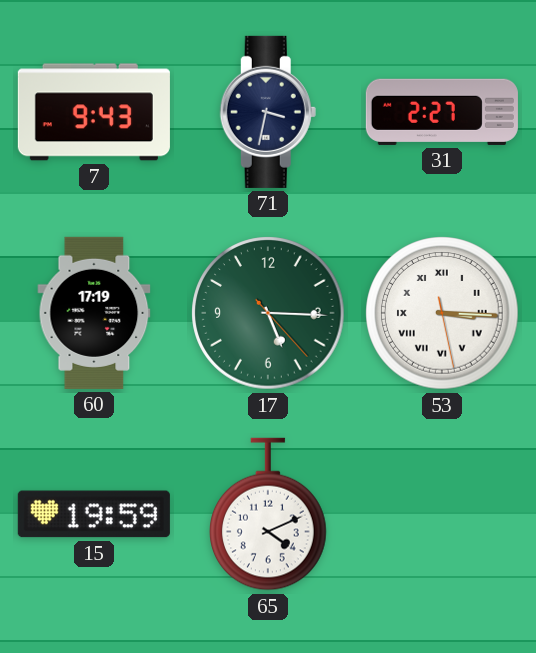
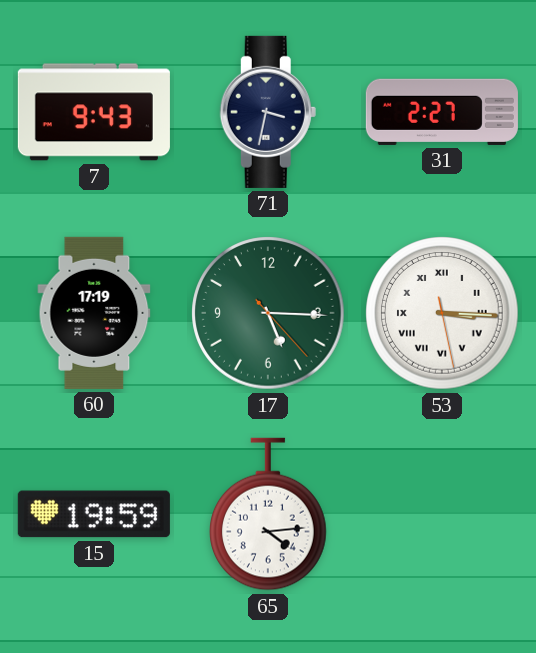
65: 4:11 -> 4:14 (269, 514)
